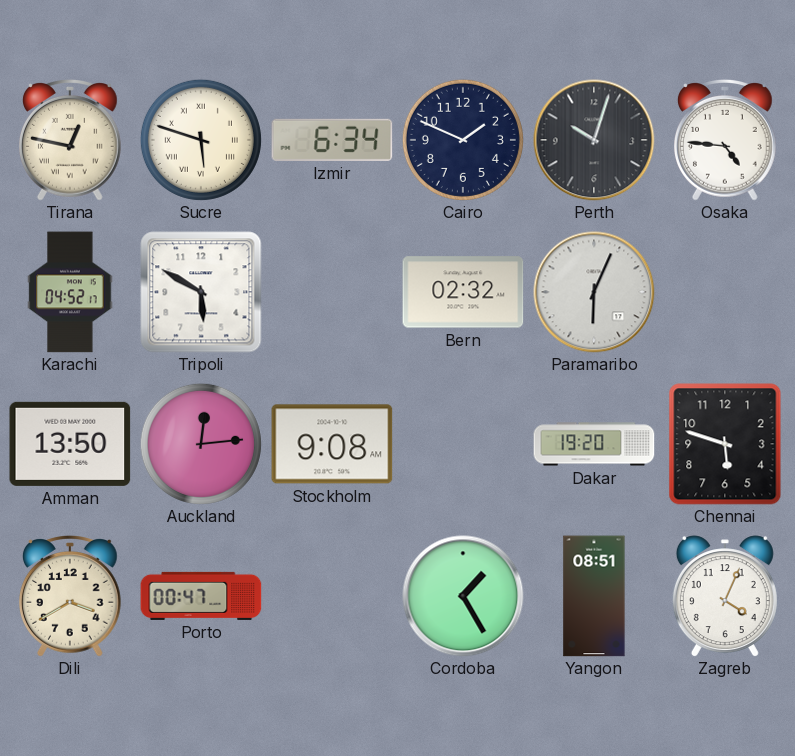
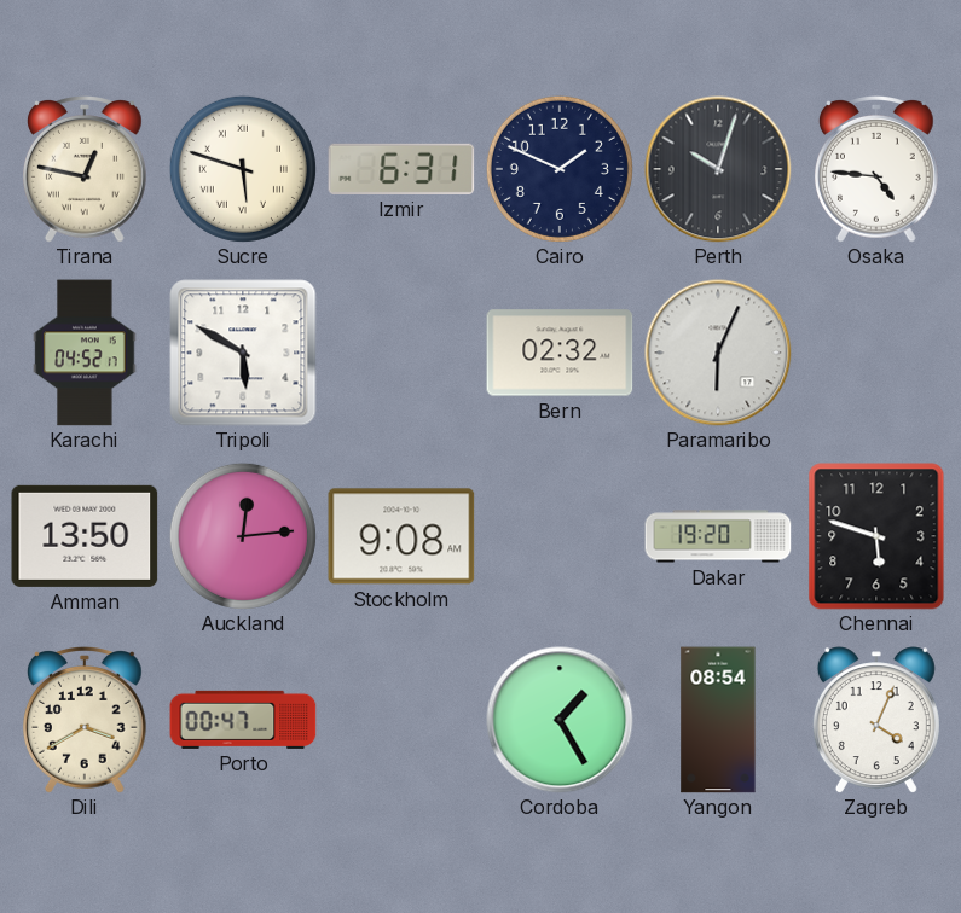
Izmir: 6:34 -> 6:31 (401, 169)
Yangon: 08:51 -> 08:54 (718, 720)
